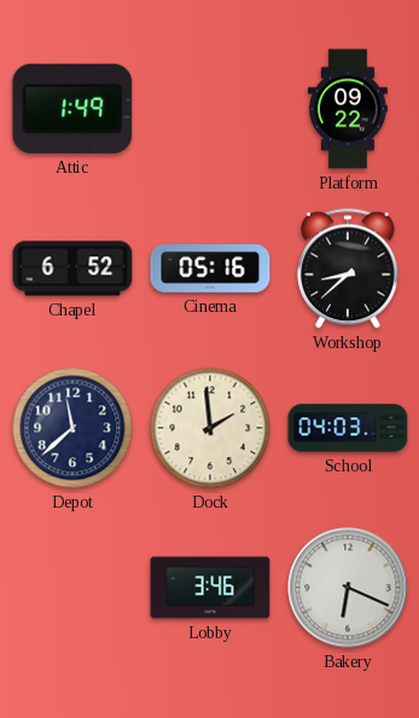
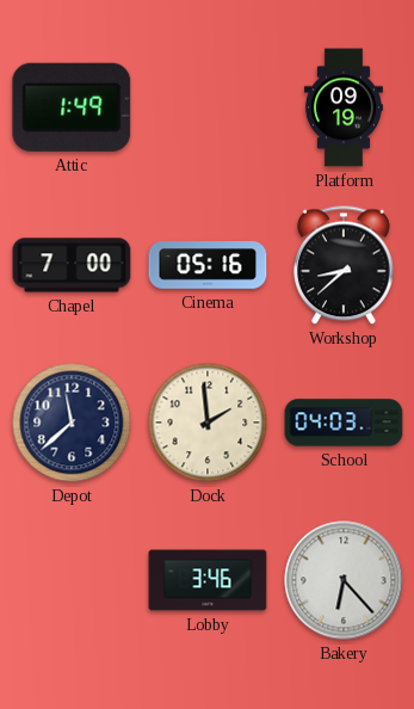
Platform: 09:22 -> 09:19 (344, 107)
Chapel: 6:52 -> 7:00 (72, 265)
Bakery: 6:19 -> 6:23 (344, 580)
